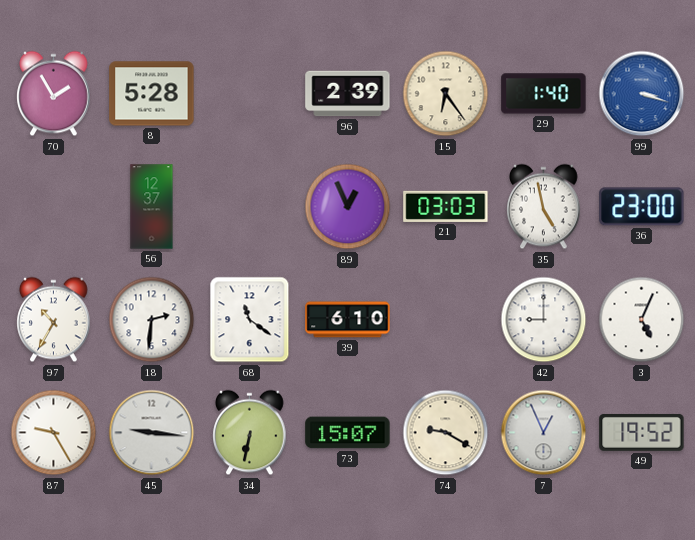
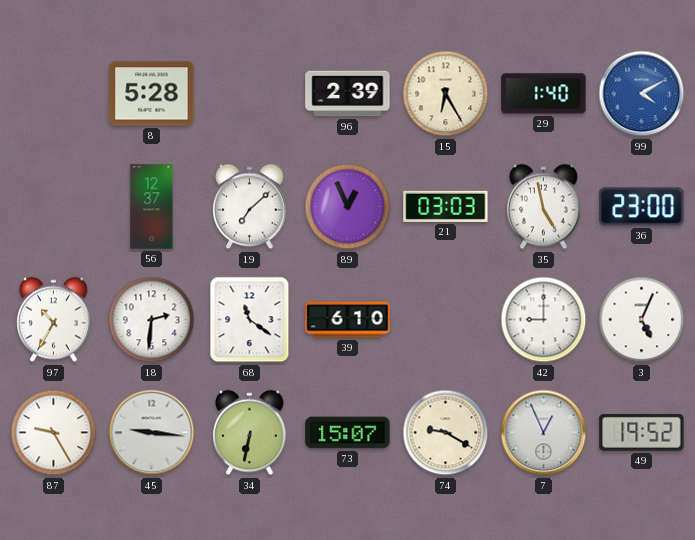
70: 1:55 -> none (54, 94)
15: 6:24 -> 6:25 (446, 94)
99: 3:18 -> 4:10 (642, 94)
19: none -> 7:08 (250, 207)
